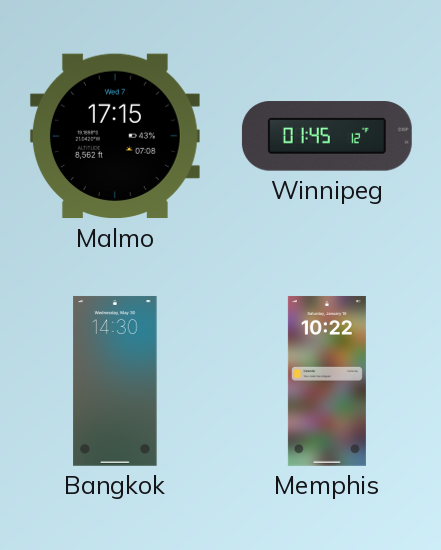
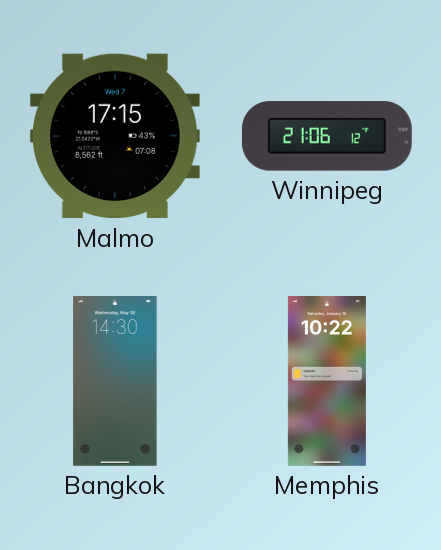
Winnipeg: 01:45 -> 21:06 (327, 136)
